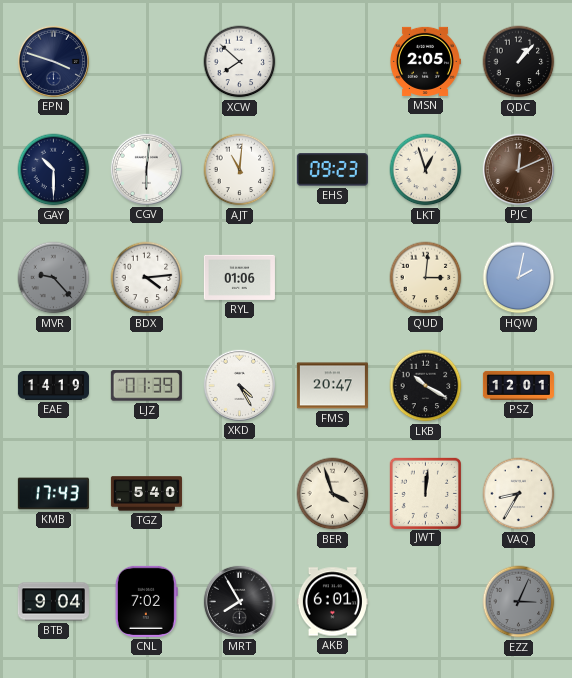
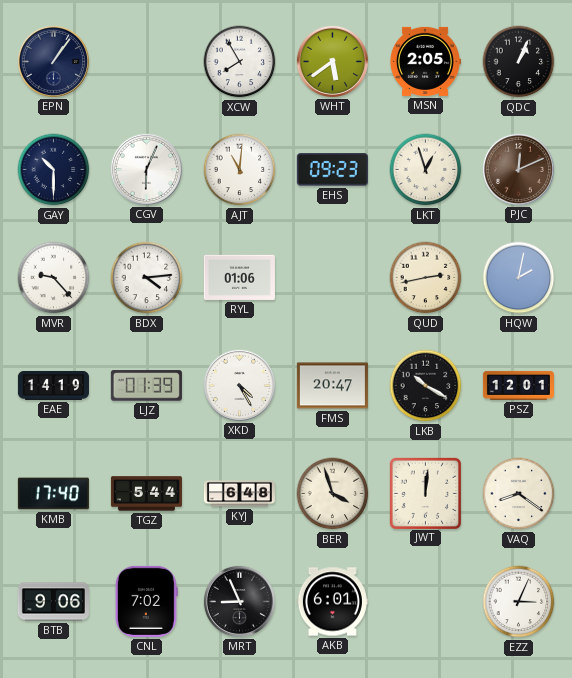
EPN: 3:48 -> 1:06 (53, 61)
XCW: 7:52 -> 7:55 (240, 62)
WHT: none -> 5:39 (332, 61)
QDC: 1:07 -> 1:04 (519, 62)
CGV: 6:01 -> 6:04 (146, 169)
MVR dial: grey -> white (54, 278)
QUD: 3:01 -> 2:43 (426, 278)
KMB: 17:43 -> 17:40 (53, 494)
TGZ: 5:40 -> 5:44 (146, 494)
KYJ: none -> 6:48 (239, 494)
VAQ: 8:35 -> 8:21 (519, 494)
BTB: 9:04 -> 9:06 (53, 602)
MRT: 7:55 -> 8:56 (239, 601)
EZZ dial: grey -> white (519, 602)
